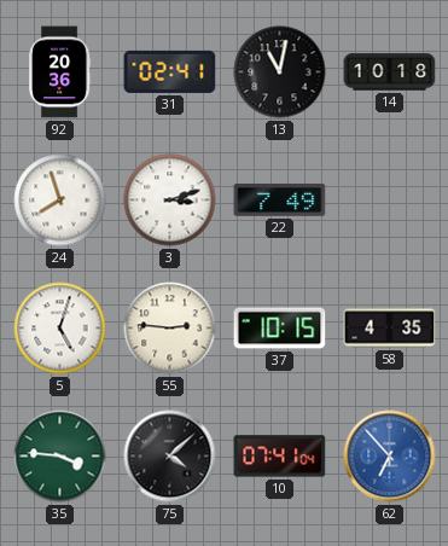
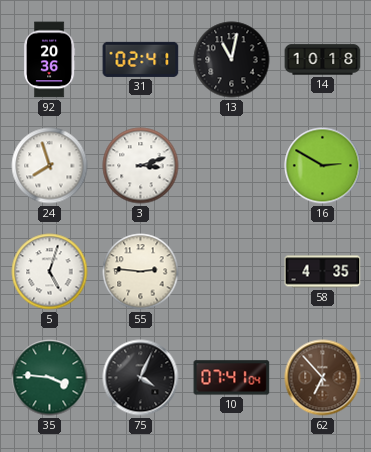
22: 7:49 -> none (280, 201)
16: none -> 2:50 (323, 166)
37: 10:15 -> none (280, 329)
75: 4:08 -> 4:04 (141, 378)
62 dial: blue -> brown (323, 378)
